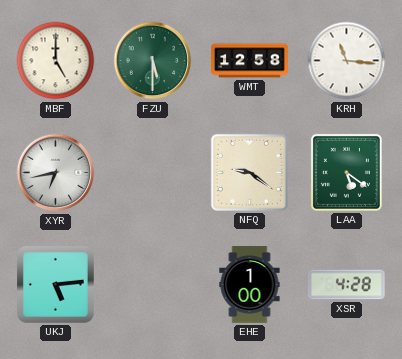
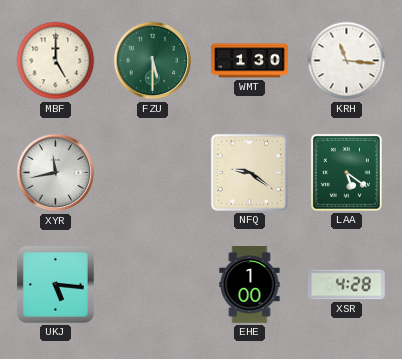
WMT: 12:58 -> 1:30 (250, 61)
XYR: 6:43 -> 11:43 (56, 173)
UKJ: 5:14 -> 5:16 (55, 284)
